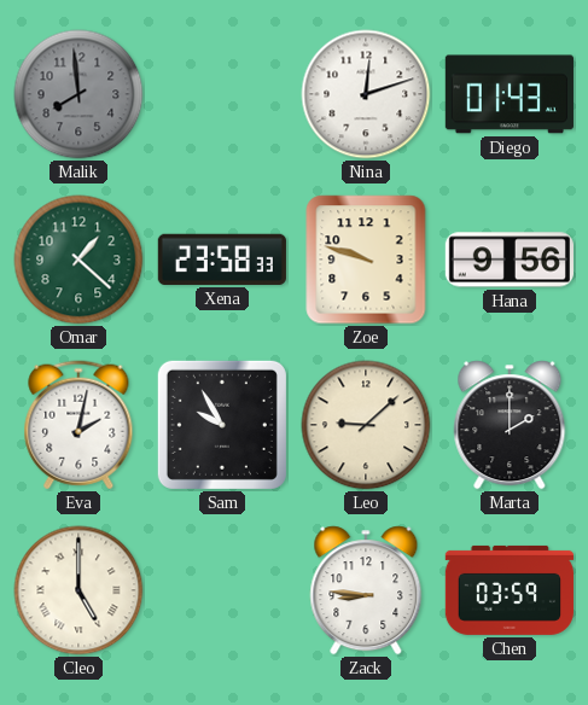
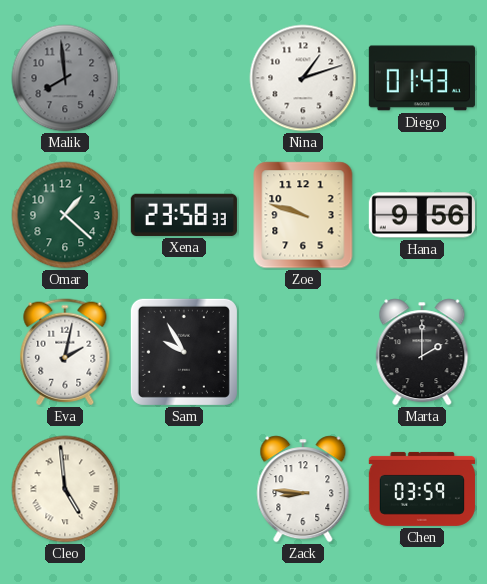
Nina: 12:12 -> 1:12 (303, 78)
Leo: 9:08 -> none (366, 425)
Cleo: 5:00 -> 4:59 (65, 489)
